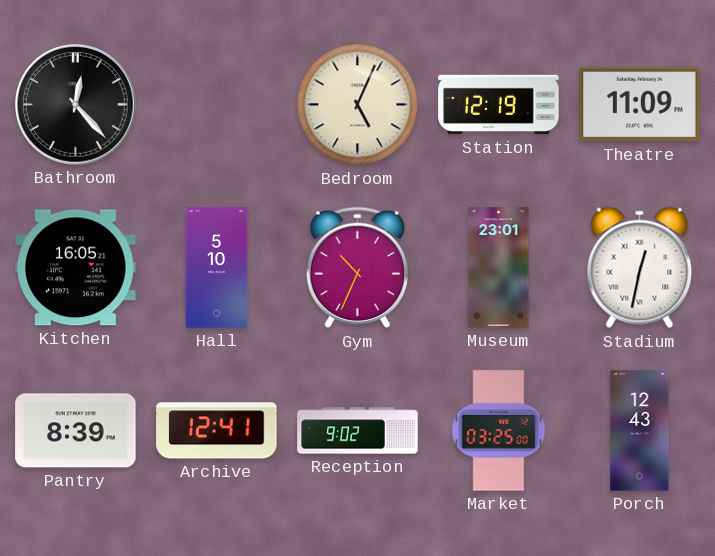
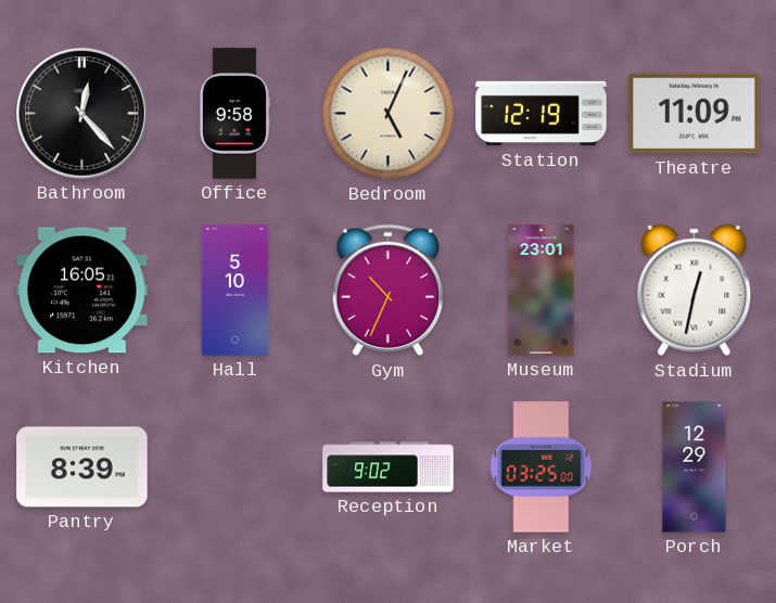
Office: none -> 9:58 (233, 114)
Archive: 12:41 -> none (217, 431)
Porch: 12:43 -> 12:29 (695, 467)
